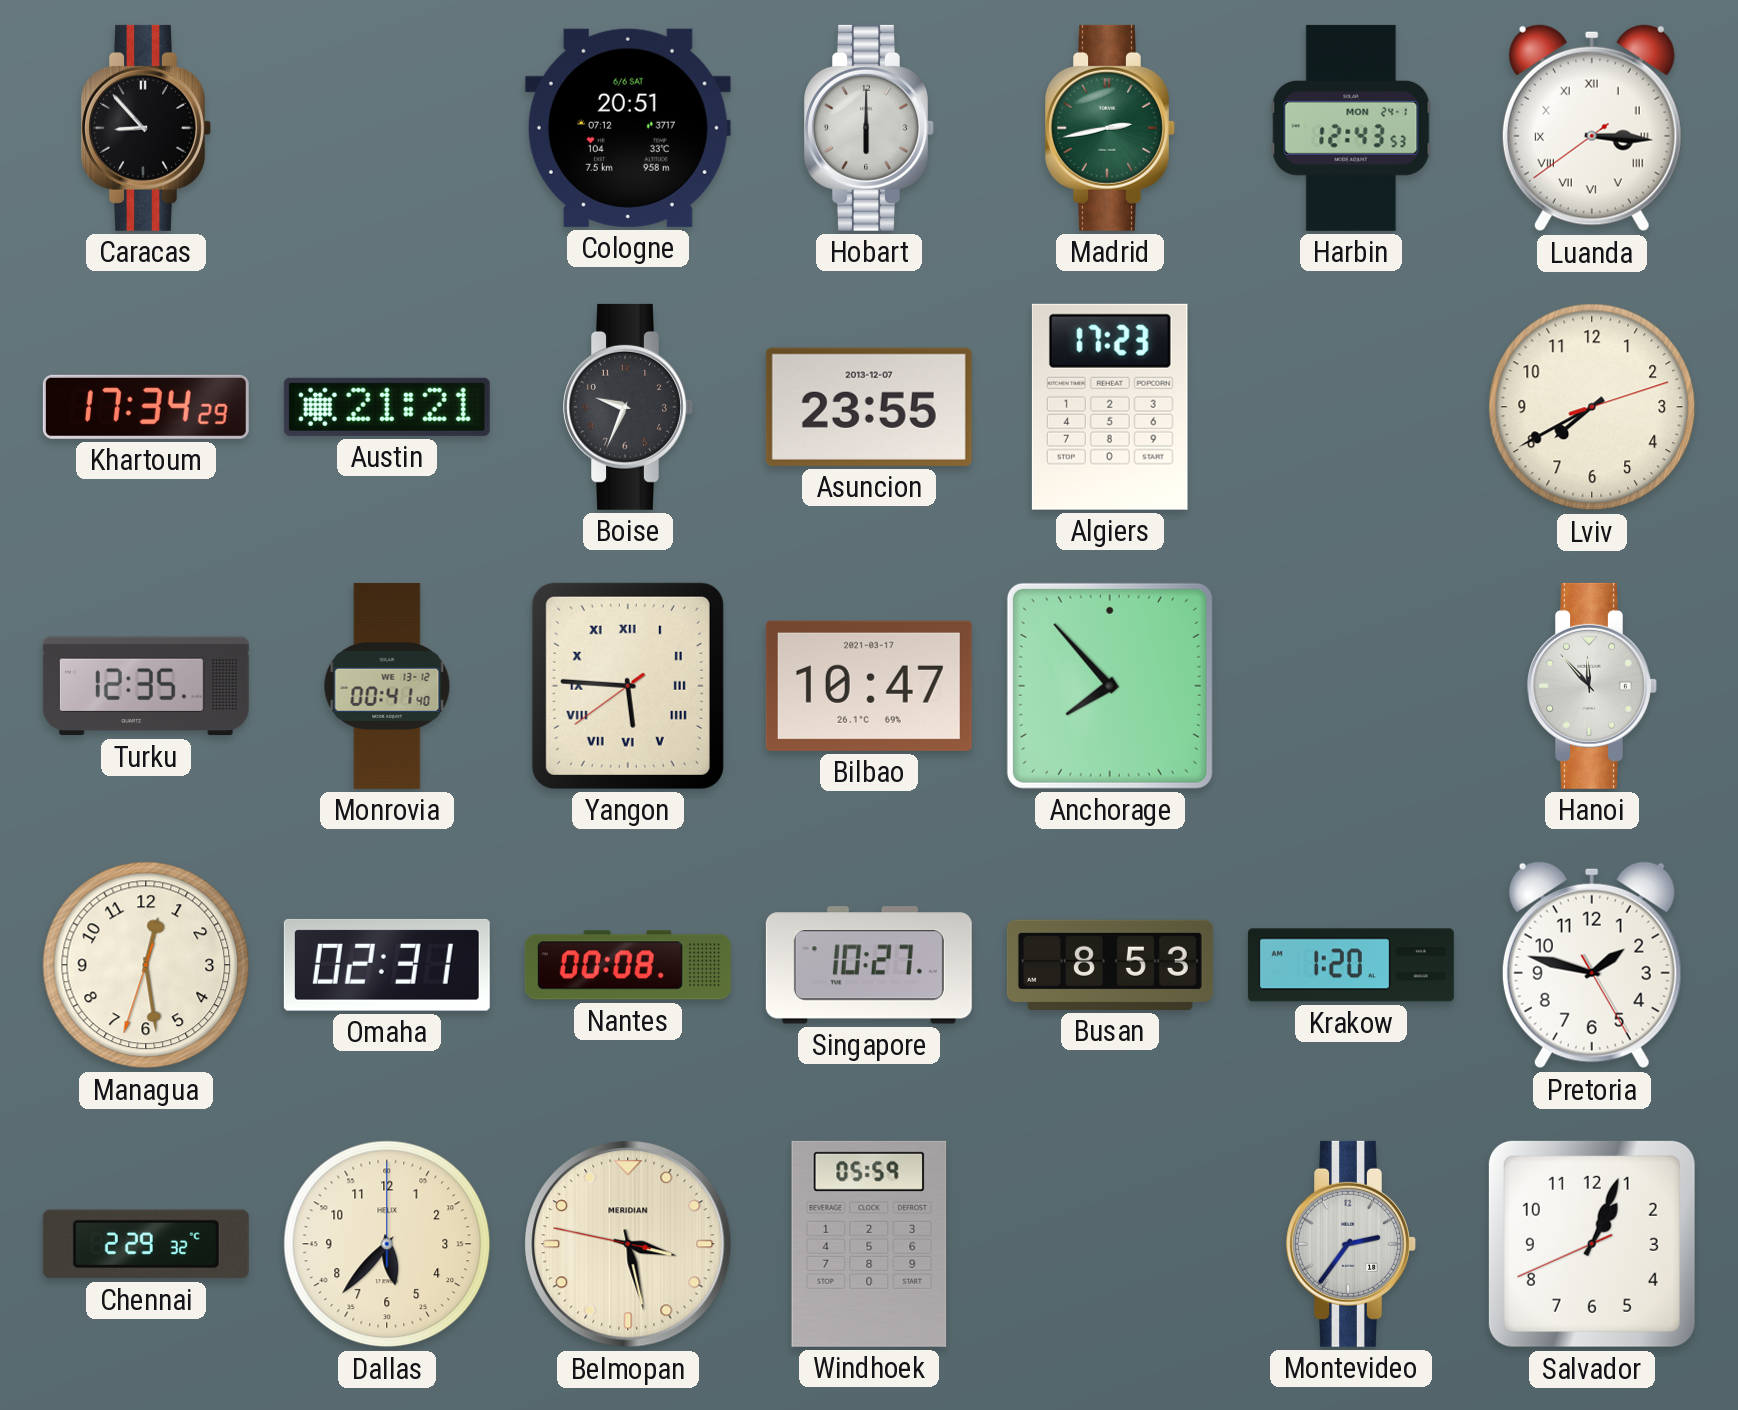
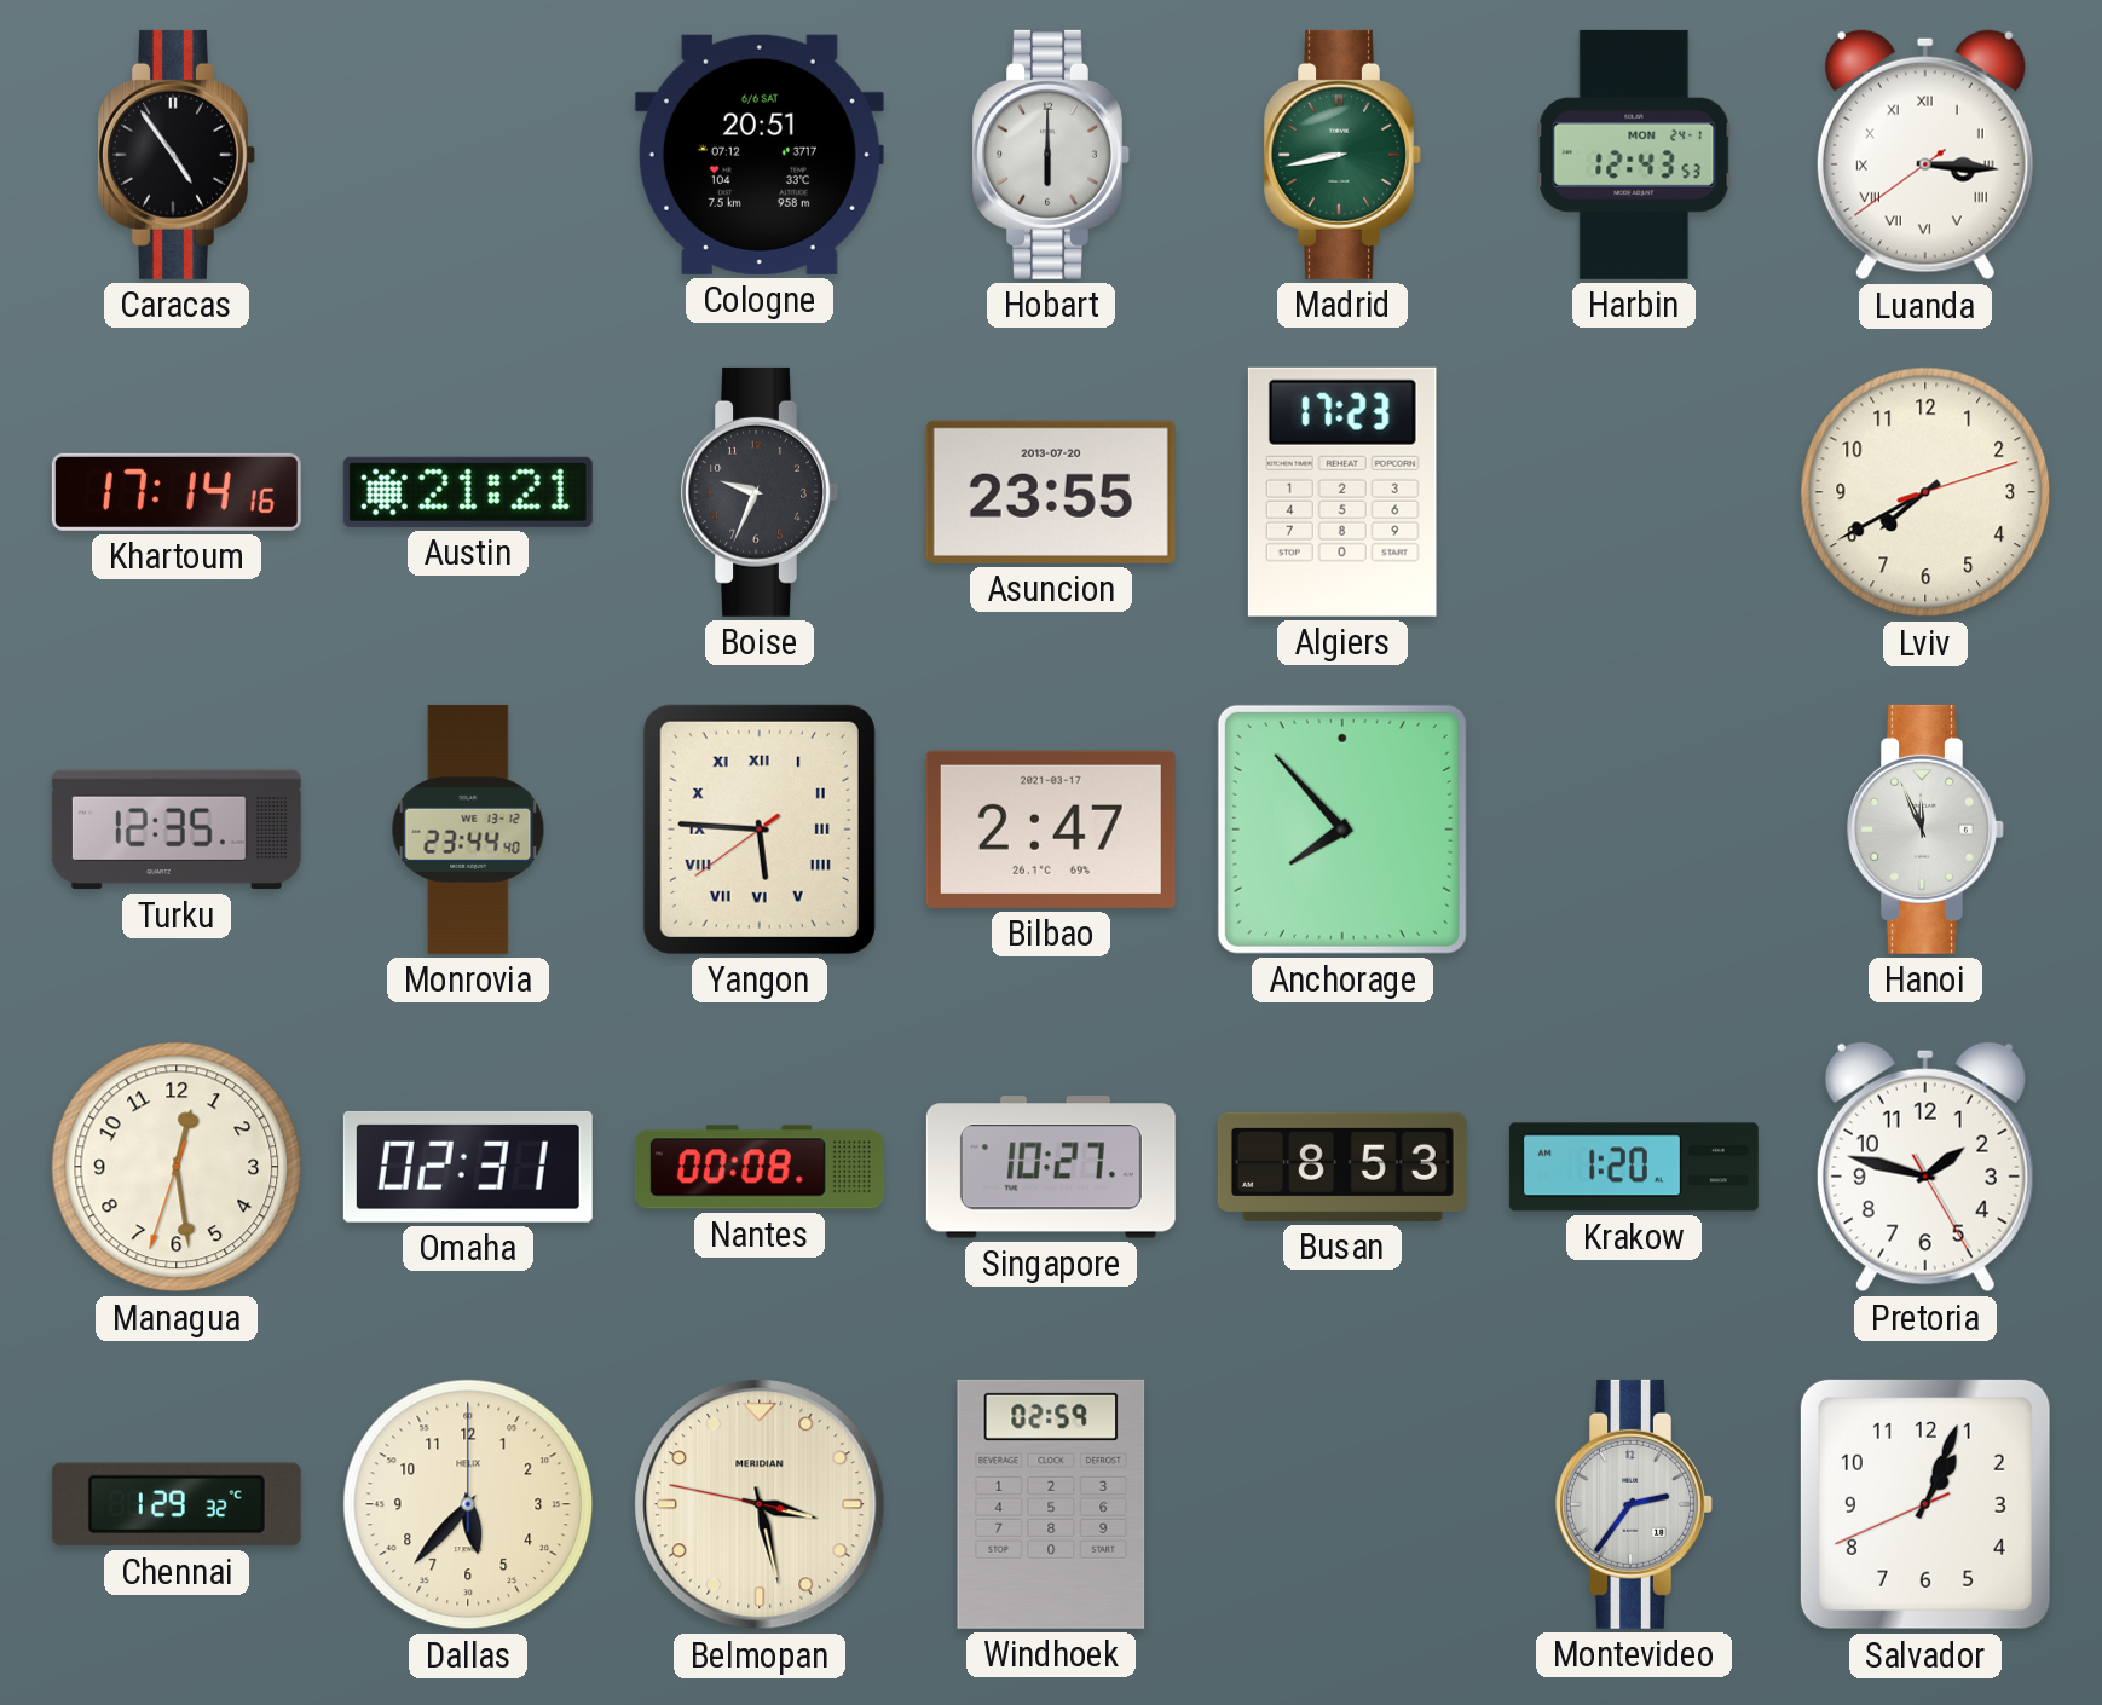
Caracas: 8:53 -> 4:54 (177, 155)
Madrid: 2:43 -> 8:43 (1342, 155)
Khartoum: 17:34 -> 17:14 (177, 492)
Asuncion date: 2013-12-07 -> 2013-07-20 (1051, 492)
Monrovia: 00:41 -> 23:44 (468, 830)
Bilbao: 10:47 -> 2:47 (1051, 830)
Hanoi: 11:53 -> 11:56 (1925, 830)
Chennai: 2:29 -> 1:29 (177, 1504)
Windhoek: 05:59 -> 02:59 (1051, 1504)
